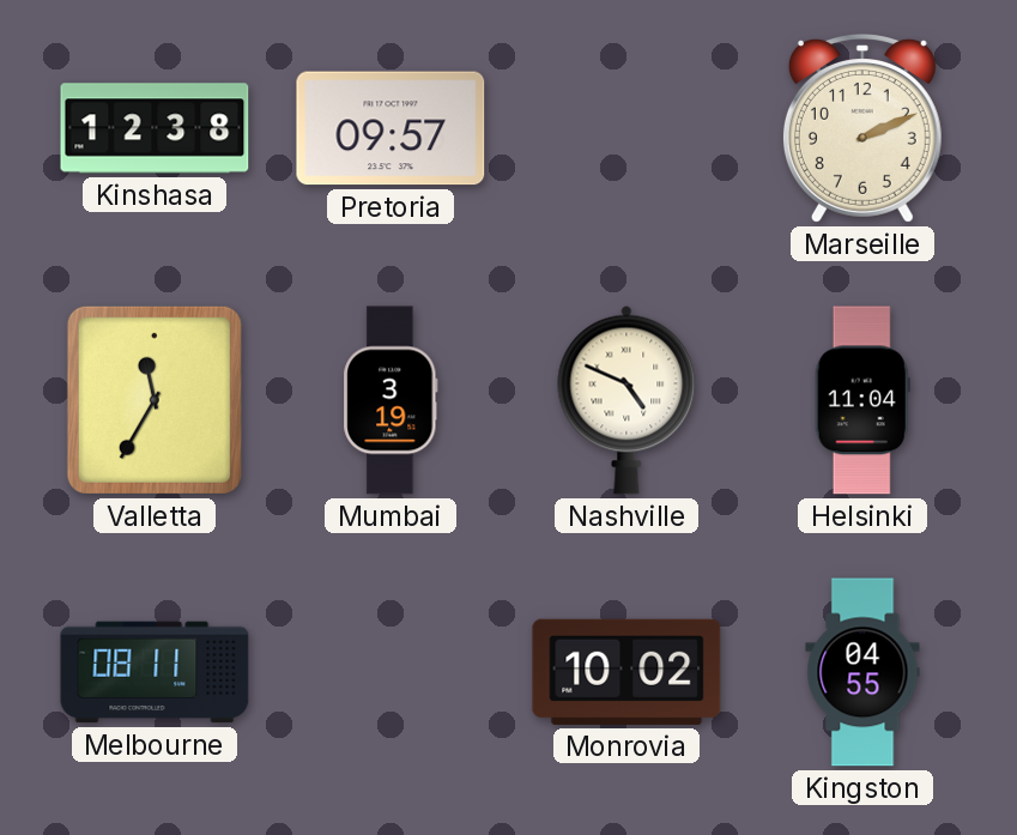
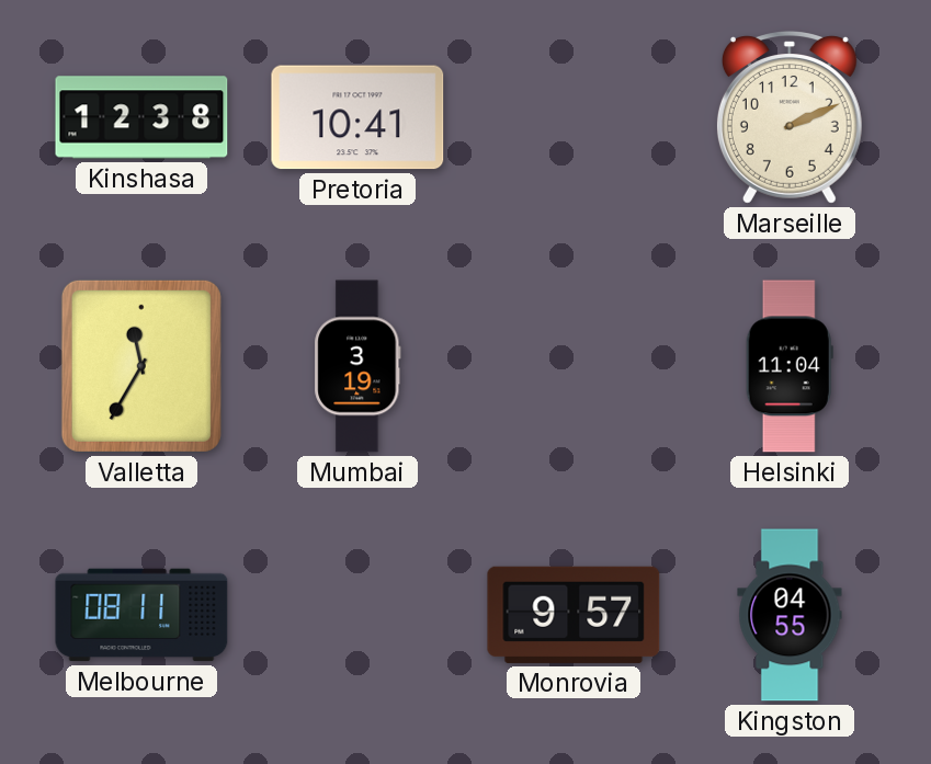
Pretoria: 09:57 -> 10:41 (357, 117)
Nashville: 4:49 -> none (626, 400)
Monrovia: 10:02 -> 9:57 (574, 615)
